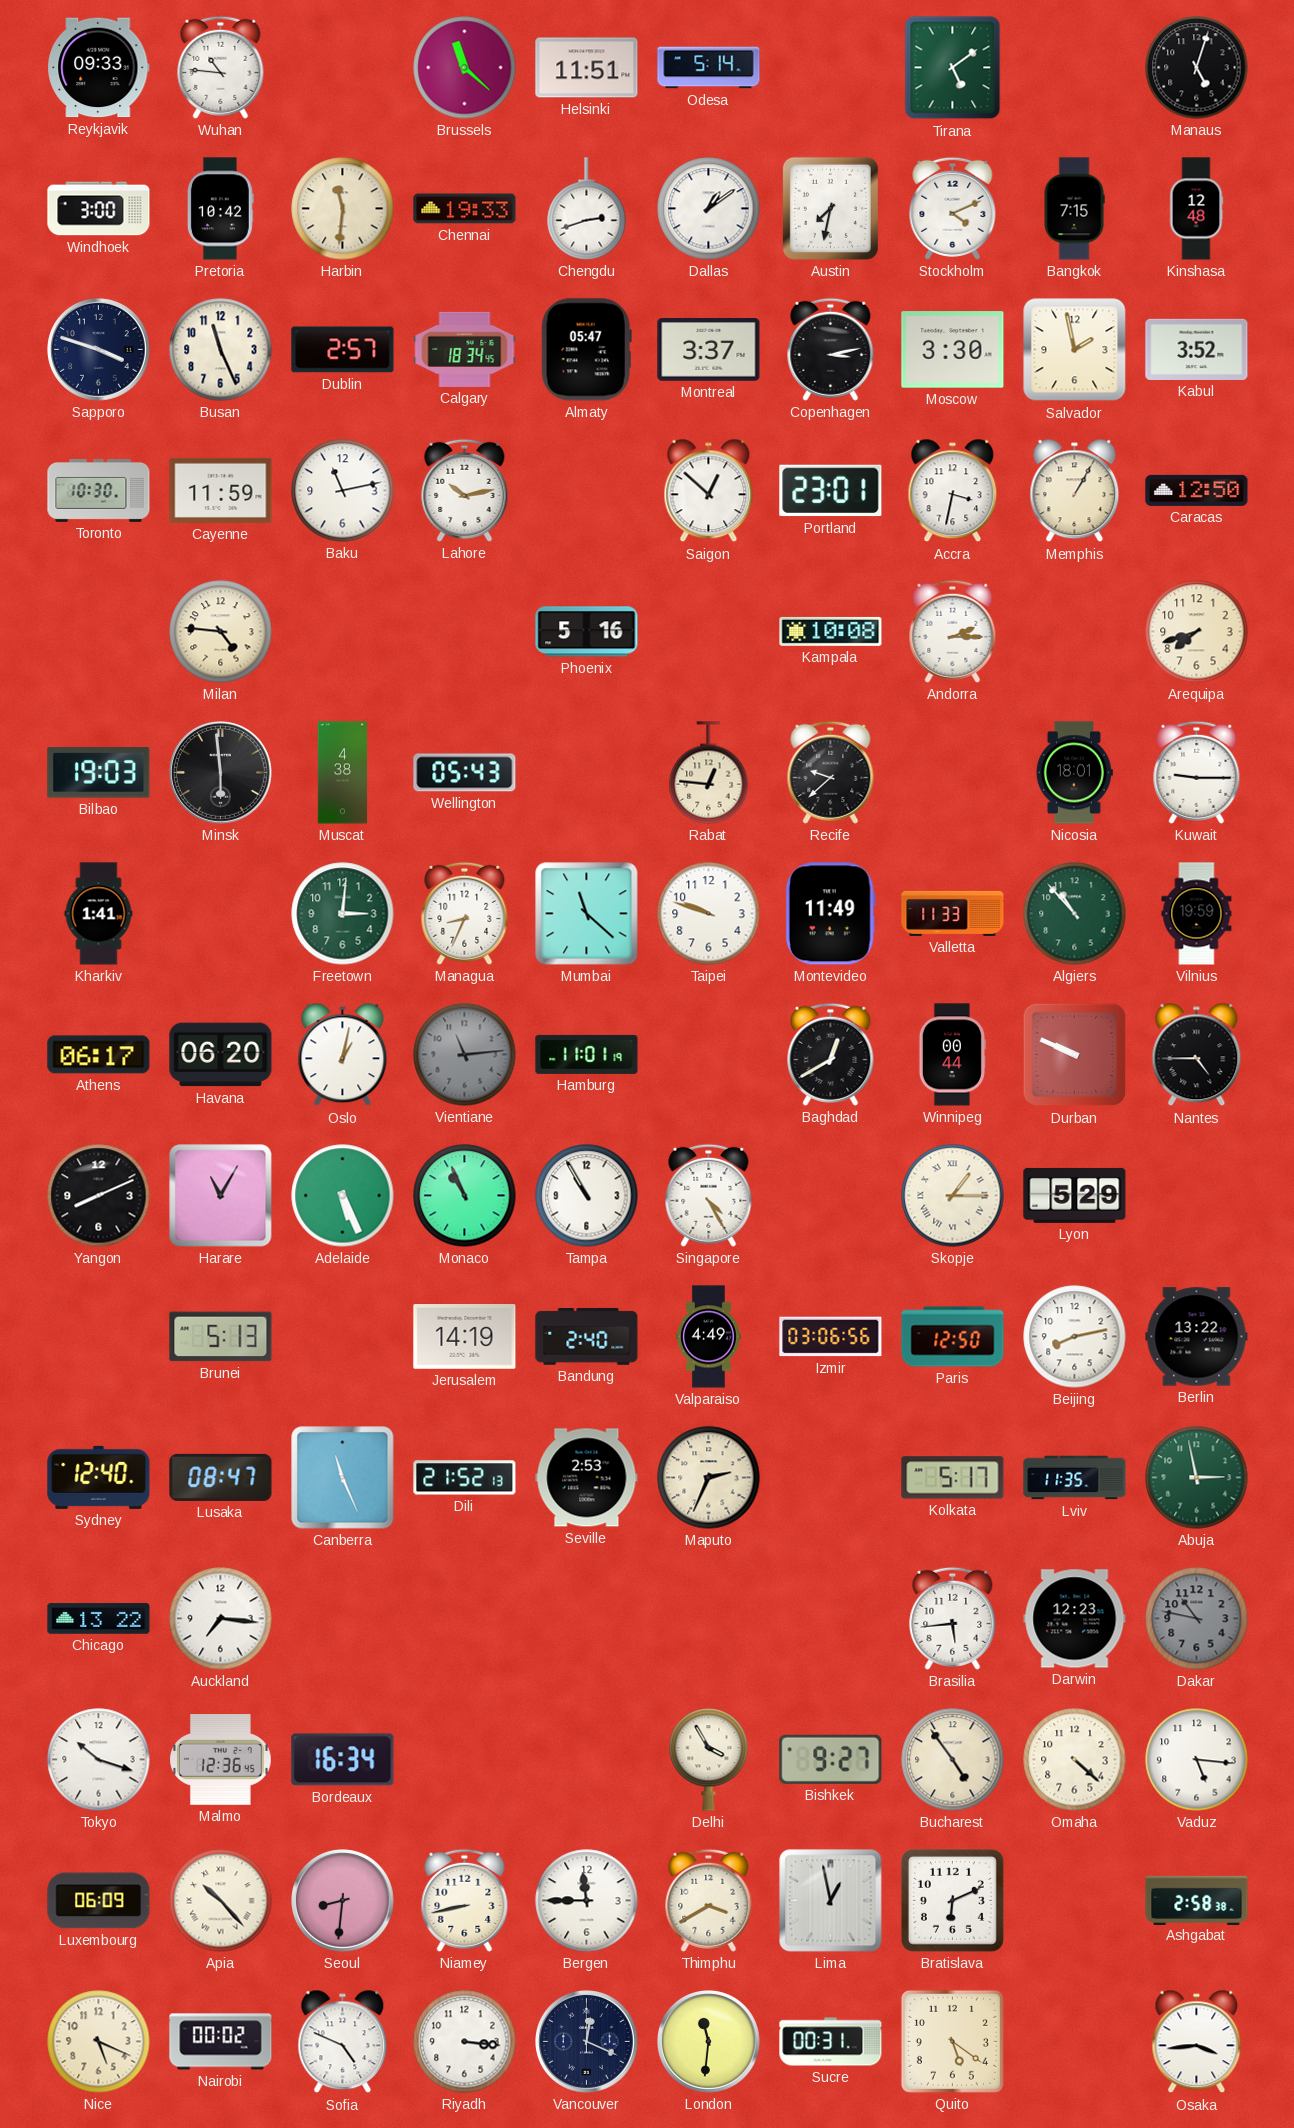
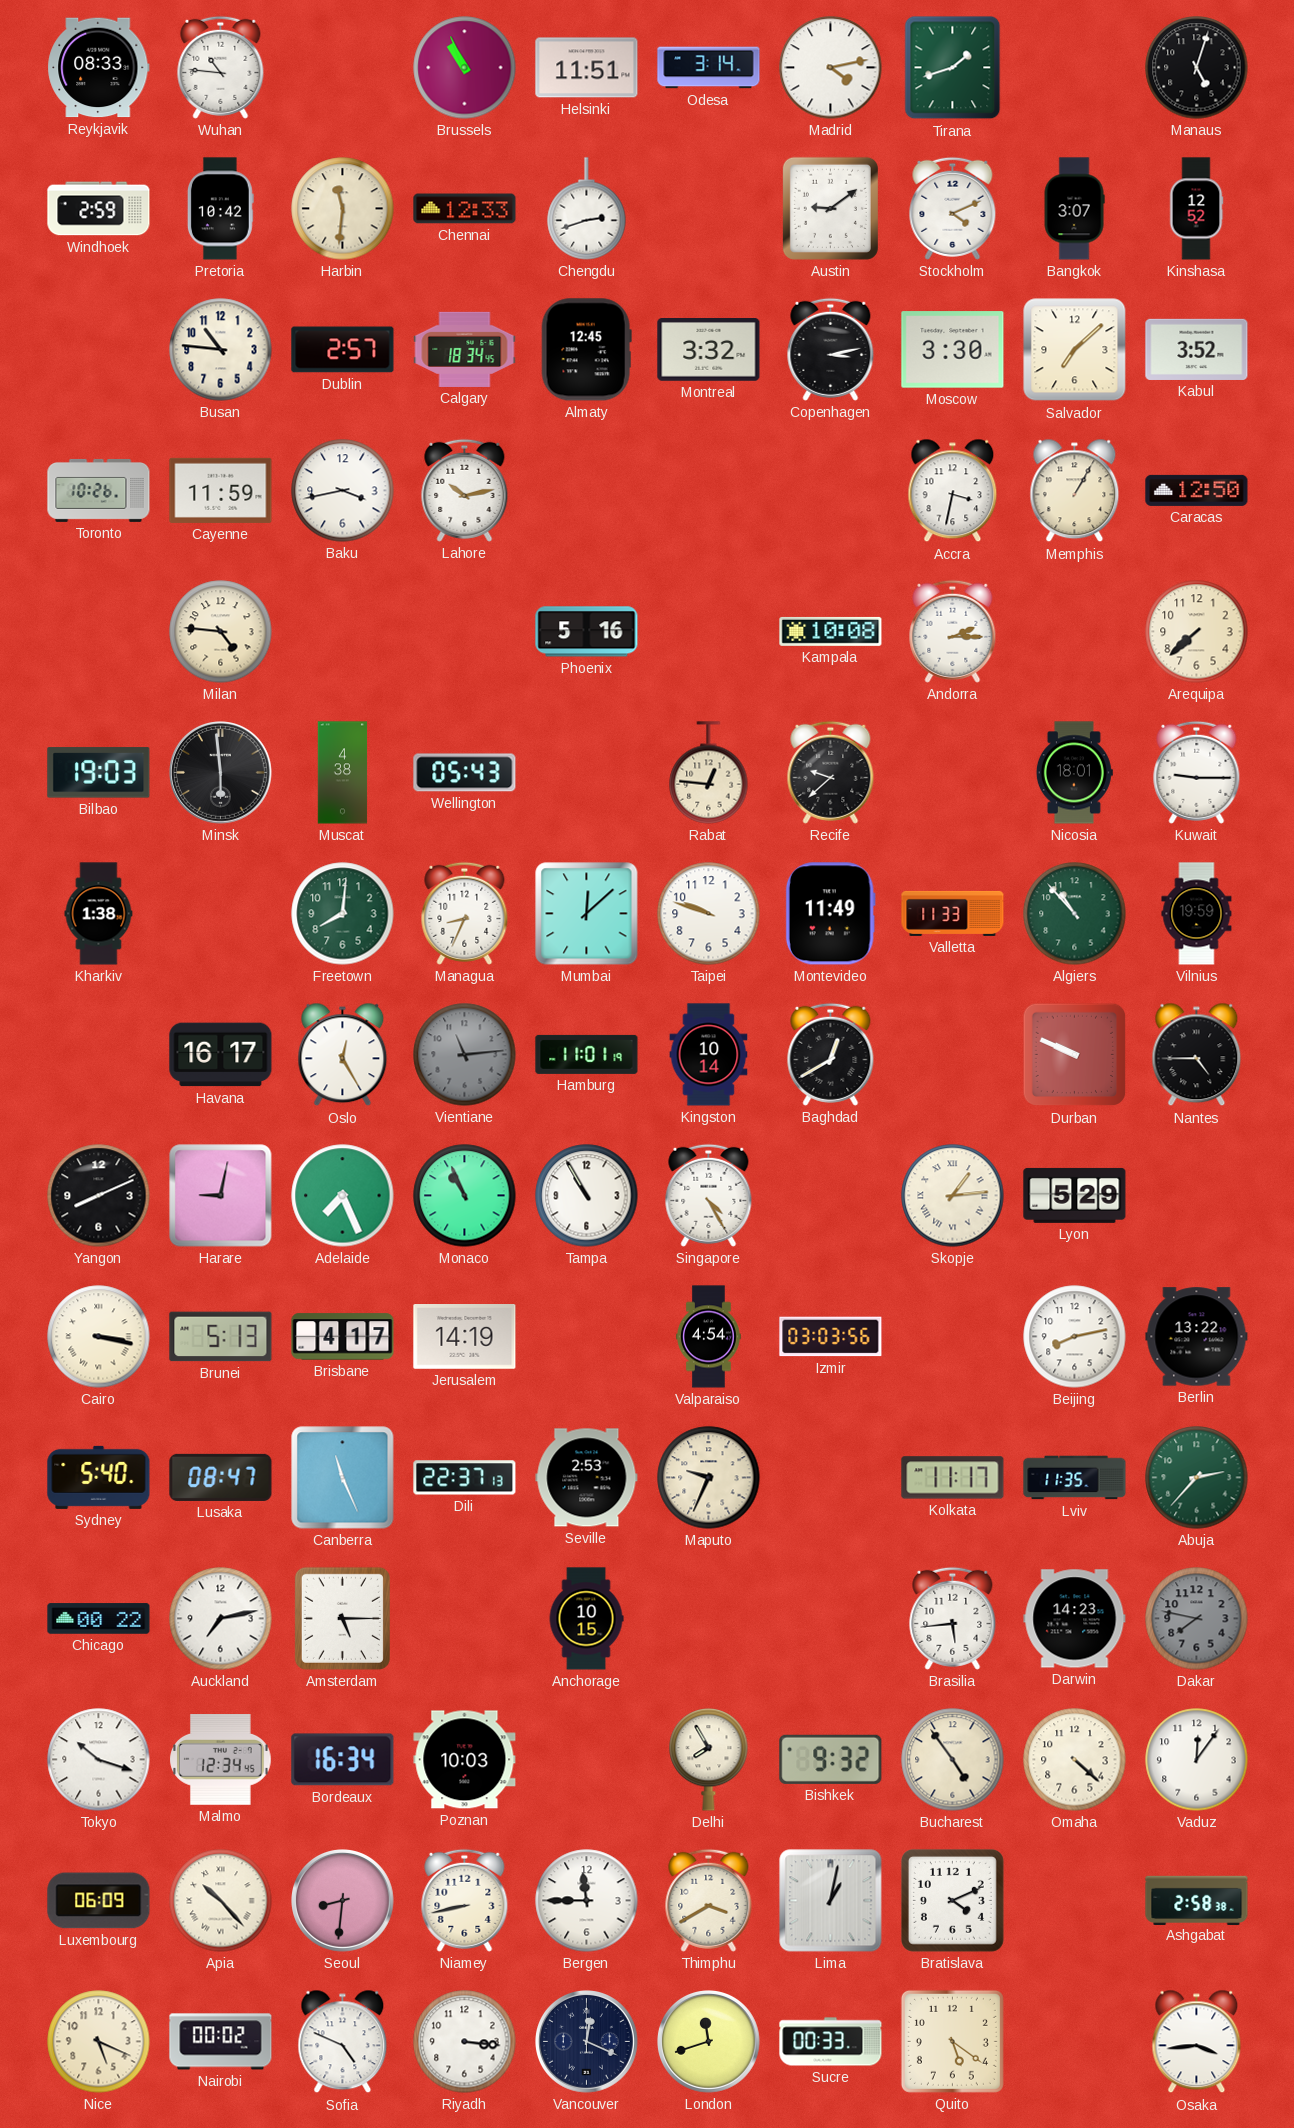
Reykjavik: 09:33 -> 08:33 (99, 68)
Brussels: 11:22 -> 10:56 (465, 68)
Odesa: 5:14 -> 3:14 (709, 68)
Madrid: none -> 4:13 (831, 68)
Tirana: 5:09 -> 1:42 (953, 68)
Windhoek: 3:00 -> 2:59 (99, 209)
Chennai: 19:33 -> 12:33 (465, 209)
Dallas: 1:09 -> none (709, 209)
Austin: 7:32 -> 9:09 (830, 208)
Bangkok: 7:15 -> 3:07 (1074, 209)
Kinshasa: 12:48 -> 12:52 (1196, 209)
Sapporo: 3:48 -> none (99, 350)
Busan: 11:26 -> 10:46 (221, 350)
Almaty: 05:47 -> 12:45 (586, 350)
Montreal: 3:37 -> 3:32 (709, 350)
Salvador: 1:58 -> 7:08 (1075, 350)
Toronto: 10:30 -> 10:26 (99, 490)
Baku: 11:13 -> 3:43 (343, 491)
Saigon: 12:52 -> none (709, 491)
Portland: 23:01 -> none (831, 491)
Arequipa: 7:42 -> 7:38 (1197, 632)
Kharkiv: 1:41 -> 1:38 (99, 914)
Freetown: 3:01 -> 8:01 (343, 914)
Mumbai: 11:22 -> 12:08 (587, 914)
Athens: 06:17 -> none (99, 1055)
Havana: 06:20 -> 16:17 (221, 1055)
Oslo: 1:02 -> 12:25 (343, 1055)
Kingston: none -> 10:14 (709, 1055)
Winnipeg: 00:44 -> none (952, 1055)
Harare: 11:05 -> 9:02 (221, 1196)
Adelaide: 5:26 -> 7:26 (343, 1196)
Skopje: 1:15 -> 1:14 (953, 1196)
Cairo: none -> 3:17 (99, 1337)
Brisbane: none -> 4:17 (343, 1337)
Bandung: 2:40 -> none (587, 1337)
Valparaiso: 4:49 -> 4:54 (709, 1337)
Izmir: 03:06 -> 03:03 (831, 1337)
Paris: 12:50 -> none (953, 1337)
Sydney: 12:40 -> 5:40 (99, 1477)
Dili: 21:52 -> 22:37 (465, 1478)
Maputo: 2:34 -> 9:34 (709, 1478)
Kolkata: 5:17 -> 11:17 (953, 1478)
Abuja: 2:58 -> 2:37 (1197, 1478)
Chicago: 13:22 -> 00:22 (99, 1619)
Auckland: 7:16 -> 7:13 (221, 1619)
Amsterdam: none -> 5:15 (342, 1618)
Anchorage: none -> 10:15 (586, 1619)
Darwin: 12:23 -> 14:23 (1075, 1619)
Dakar: 10:47 -> 7:47 (1197, 1619)
Malmo: 12:36 -> 12:34 (221, 1760)
Poznan: none -> 10:03 (465, 1760)
Delhi: 3:55 -> 7:55 (709, 1760)
Bishkek: 9:27 -> 9:32 (831, 1759)
Vaduz: 5:16 -> 12:06 (1197, 1760)
Lima: 12:58 -> 1:02 (831, 1901)
Bratislava: 6:11 -> 4:11 (952, 1900)
London: 11:31 -> 11:42 (709, 2042)
Sucre: 00:31 -> 00:33 (831, 2042)
